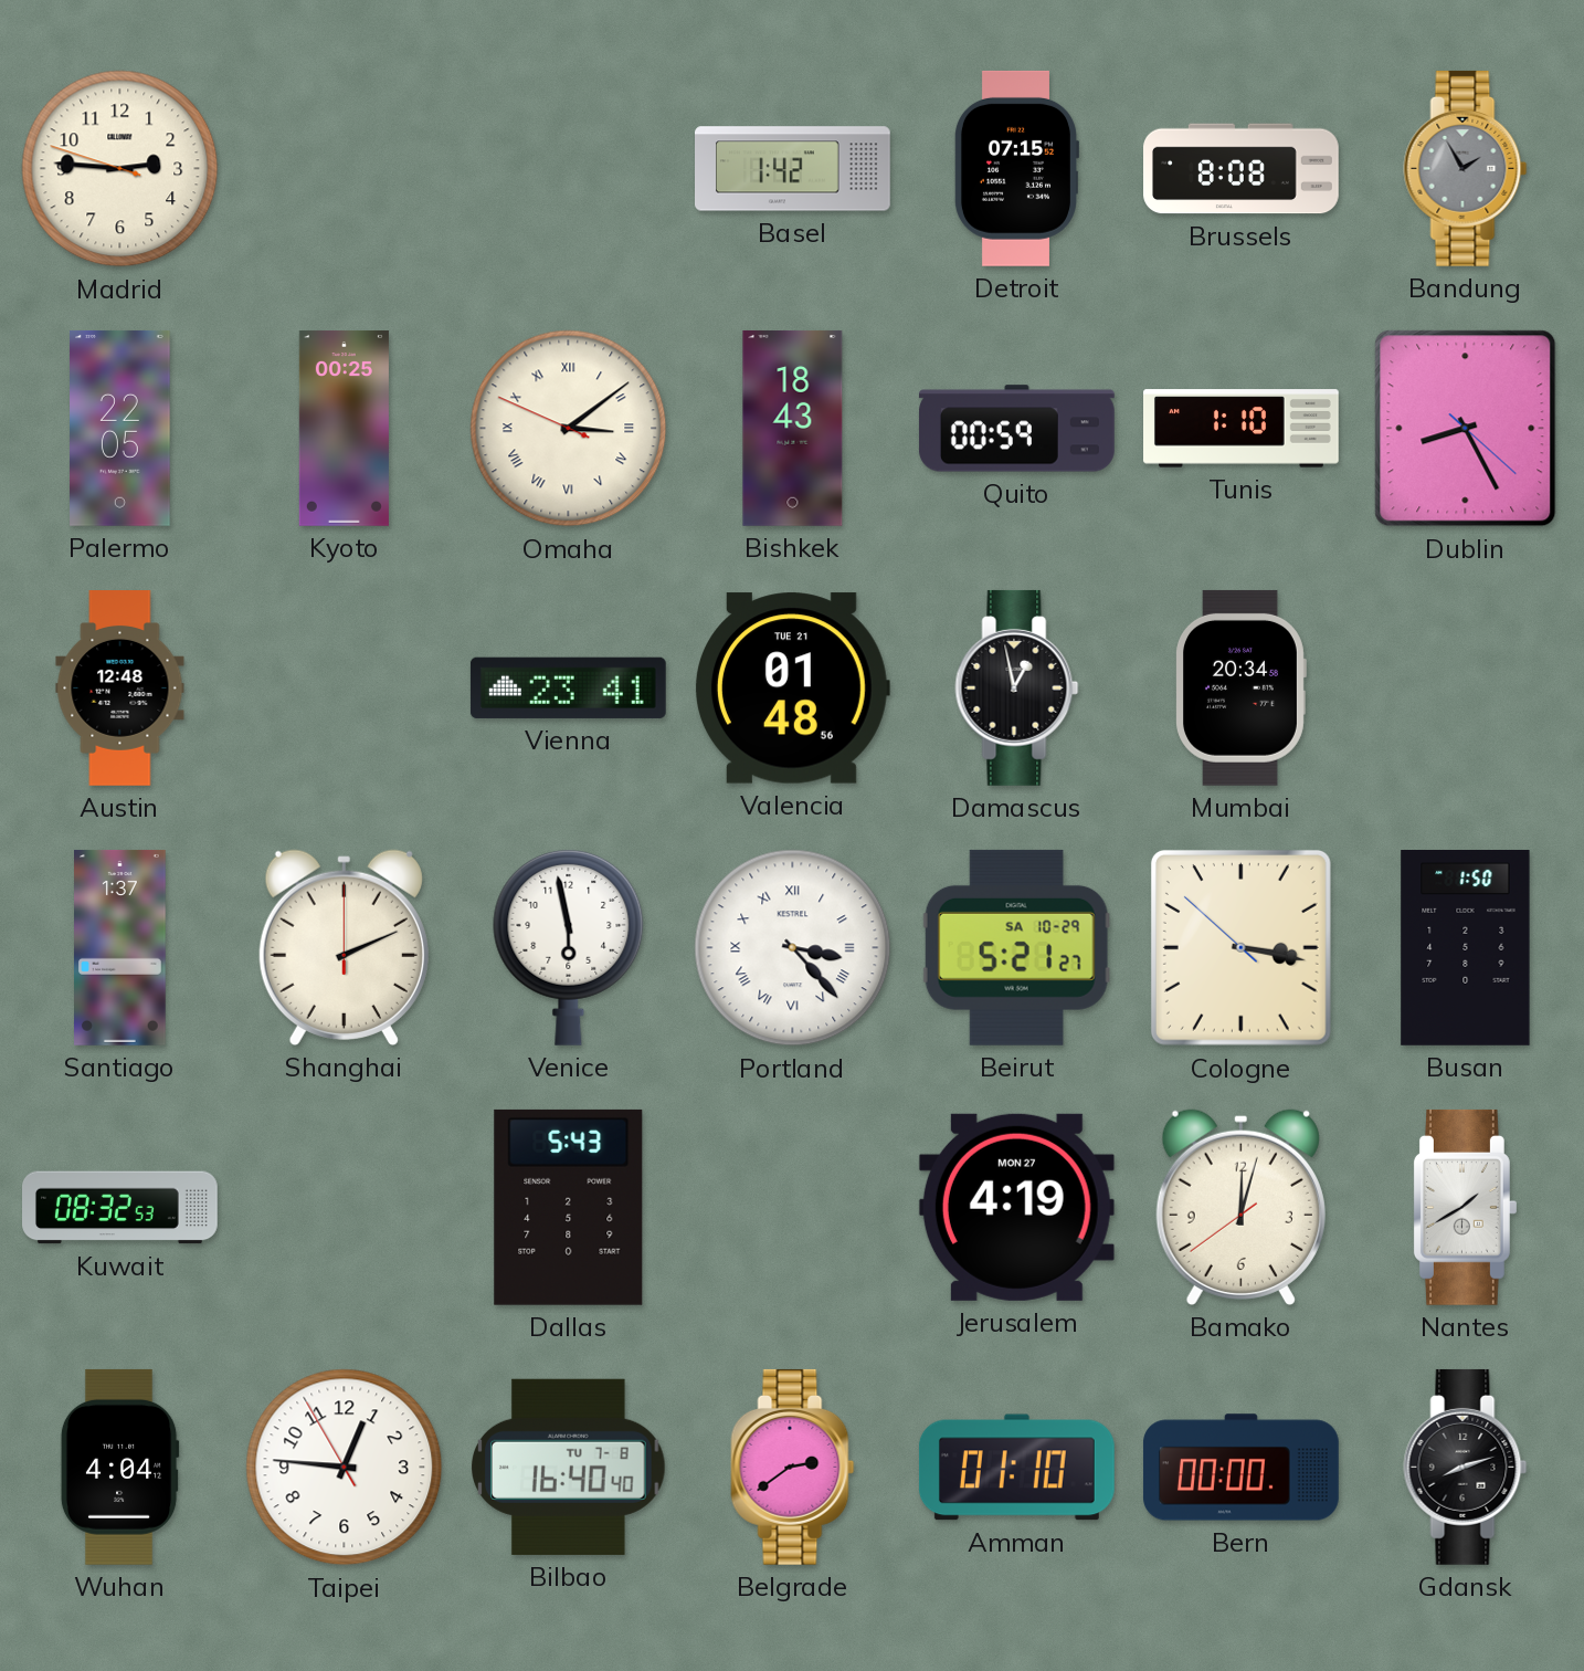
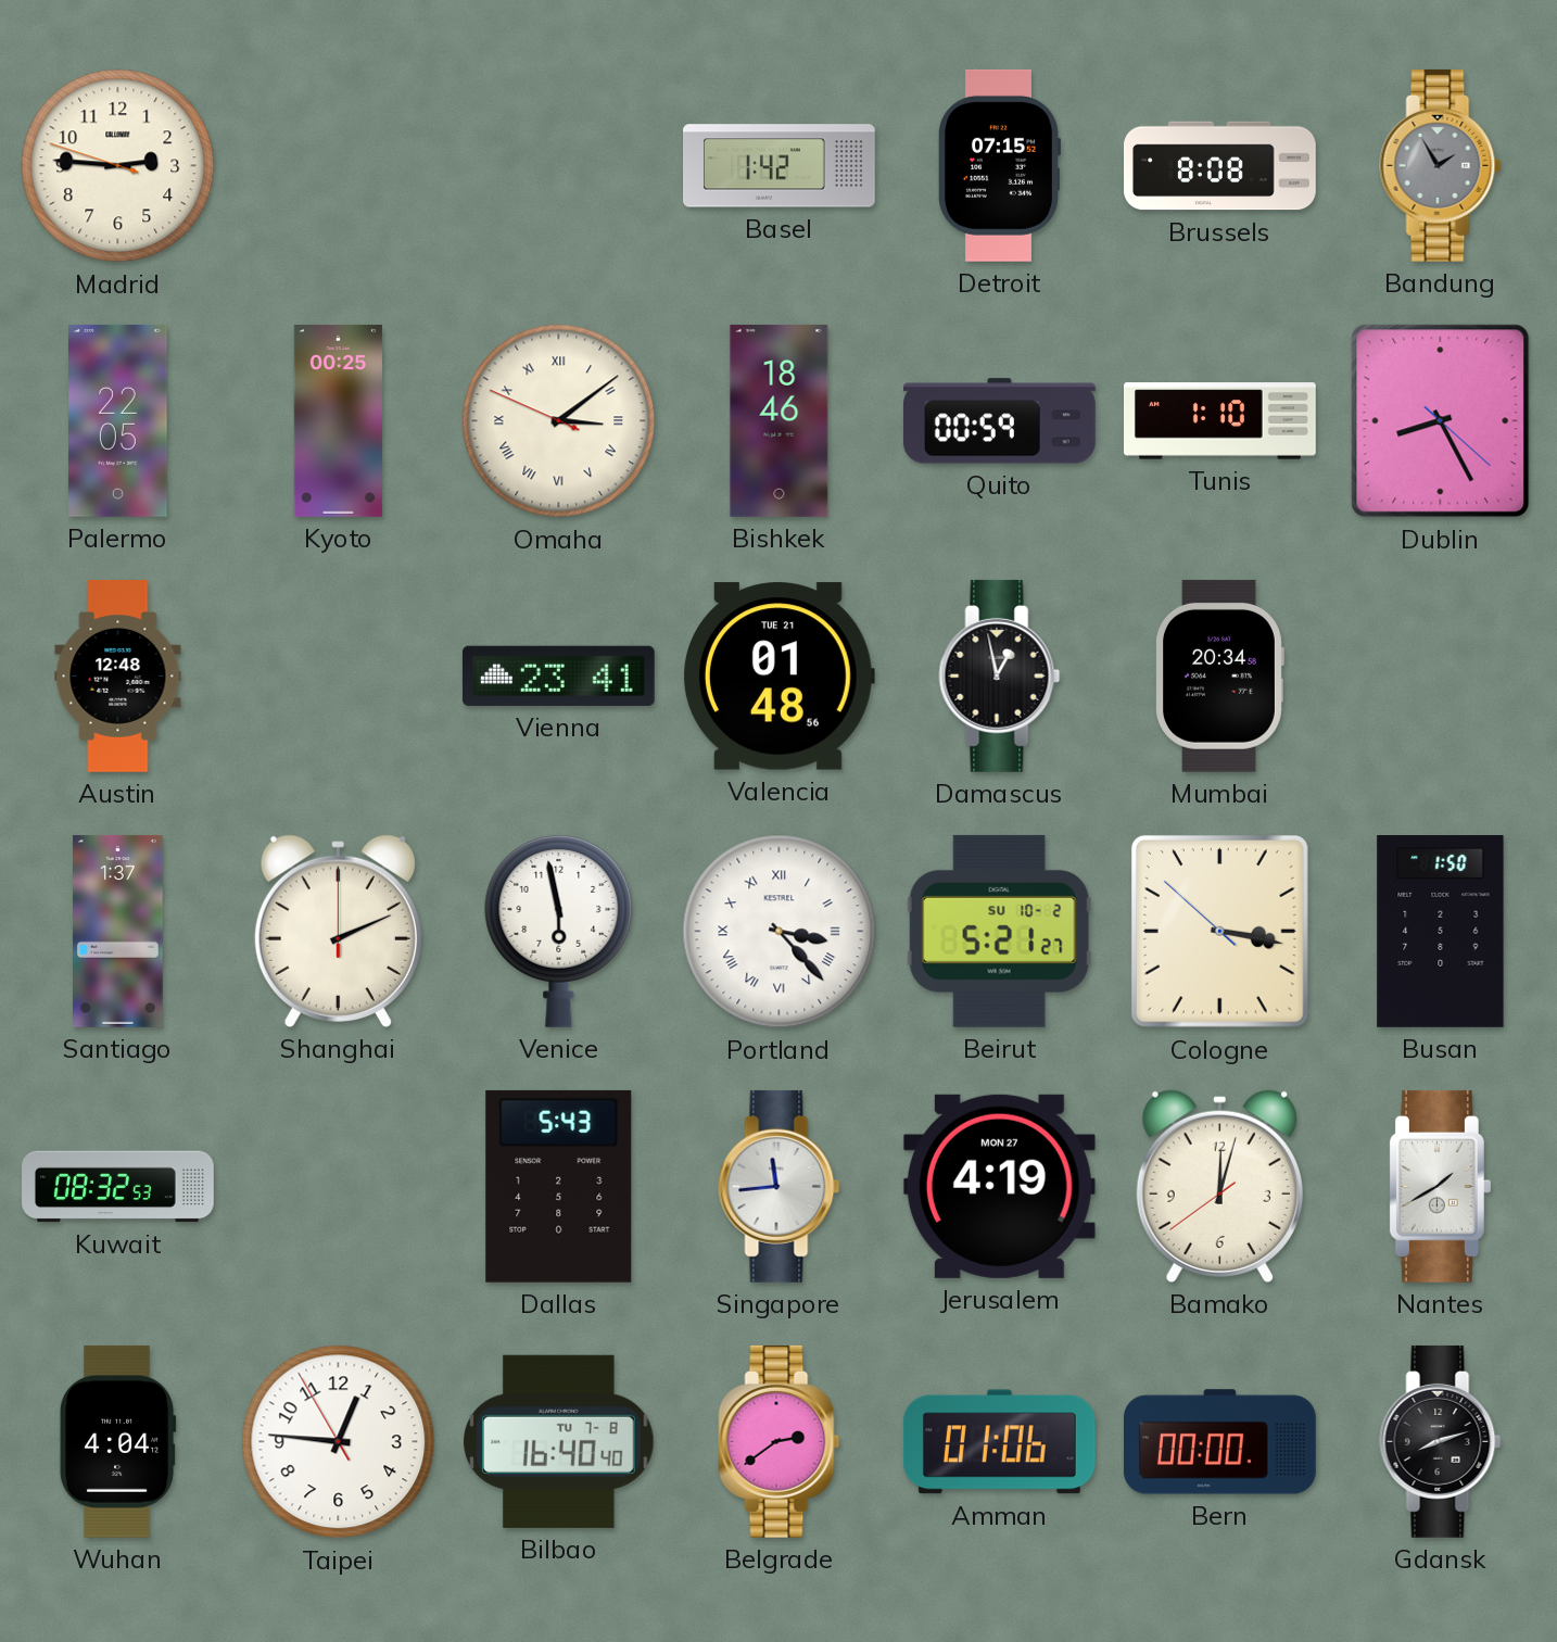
Bishkek: 18:43 -> 18:46 (780, 420)
Beirut date: SA 10-29 -> SU 10-2 (999, 931)
Singapore: none -> 11:44 (780, 1186)
Amman: 01:10 -> 01:06 (999, 1442)
